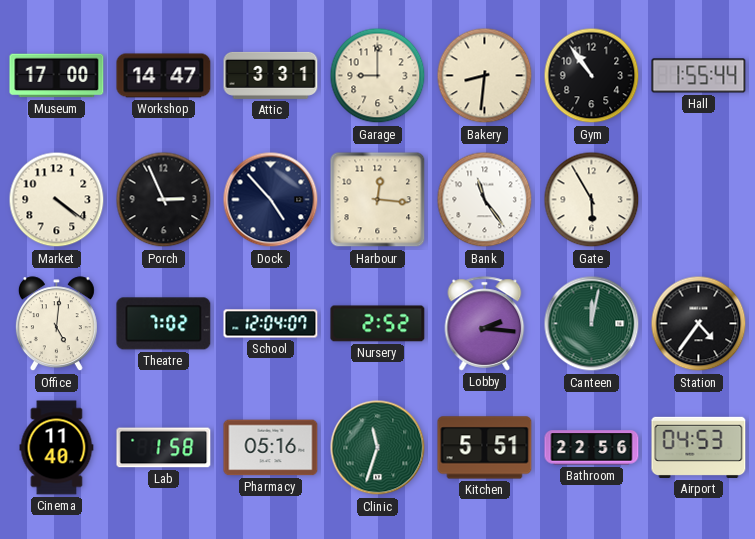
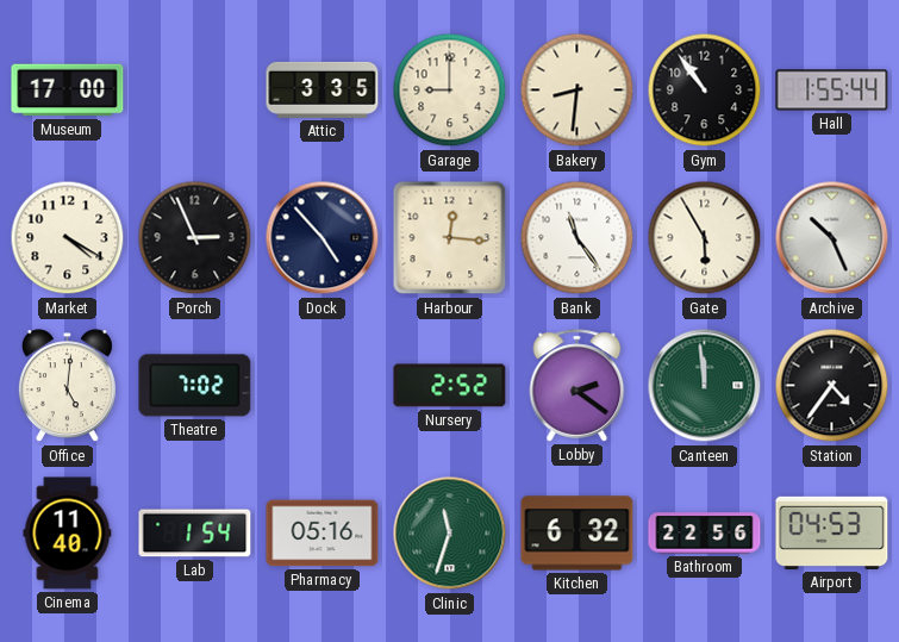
Workshop: 14:47 -> none (164, 76)
Attic: 3:31 -> 3:35 (323, 89)
Market: 4:21 -> 4:20 (68, 238)
Archive: none -> 10:26 (832, 238)
School: 12:04 -> none (271, 324)
Lobby: 2:16 -> 2:21 (578, 386)
Canteen: 12:02 -> 11:59 (705, 386)
Lab: 1:58 -> 1:54 (195, 534)
Kitchen: 5:51 -> 6:32 (578, 534)
